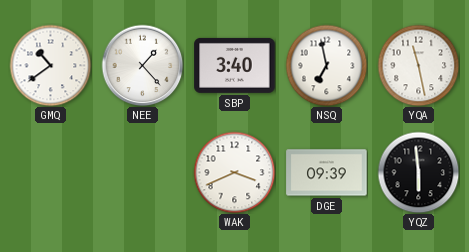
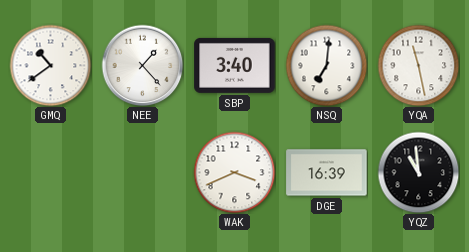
NSQ: 6:58 -> 7:01 (326, 65)
DGE: 09:39 -> 16:39 (327, 173)
YQZ: 5:59 -> 10:59 (418, 172)
